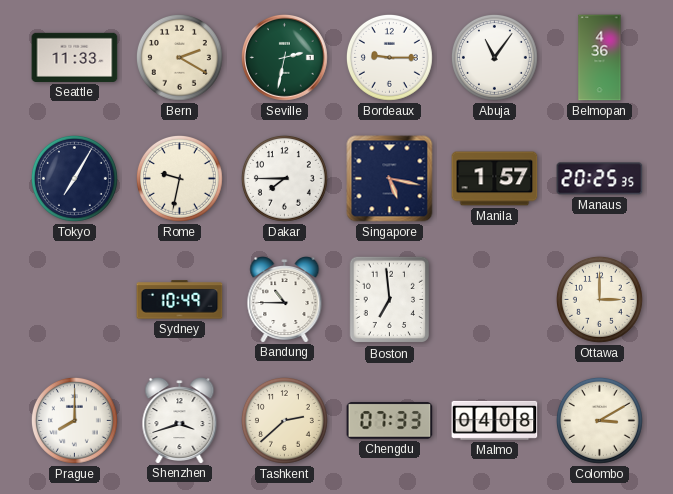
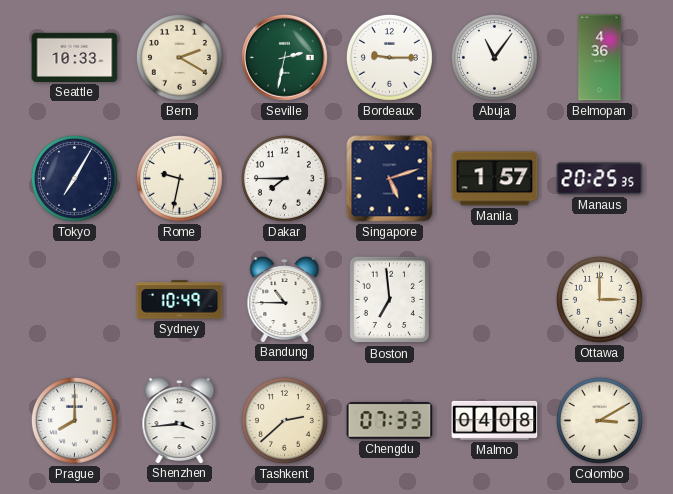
Seattle: 11:33 -> 10:33 (75, 57)
Singapore: 5:17 -> 5:12 (390, 179)
Shenzhen: 3:42 -> 3:44 (180, 421)
